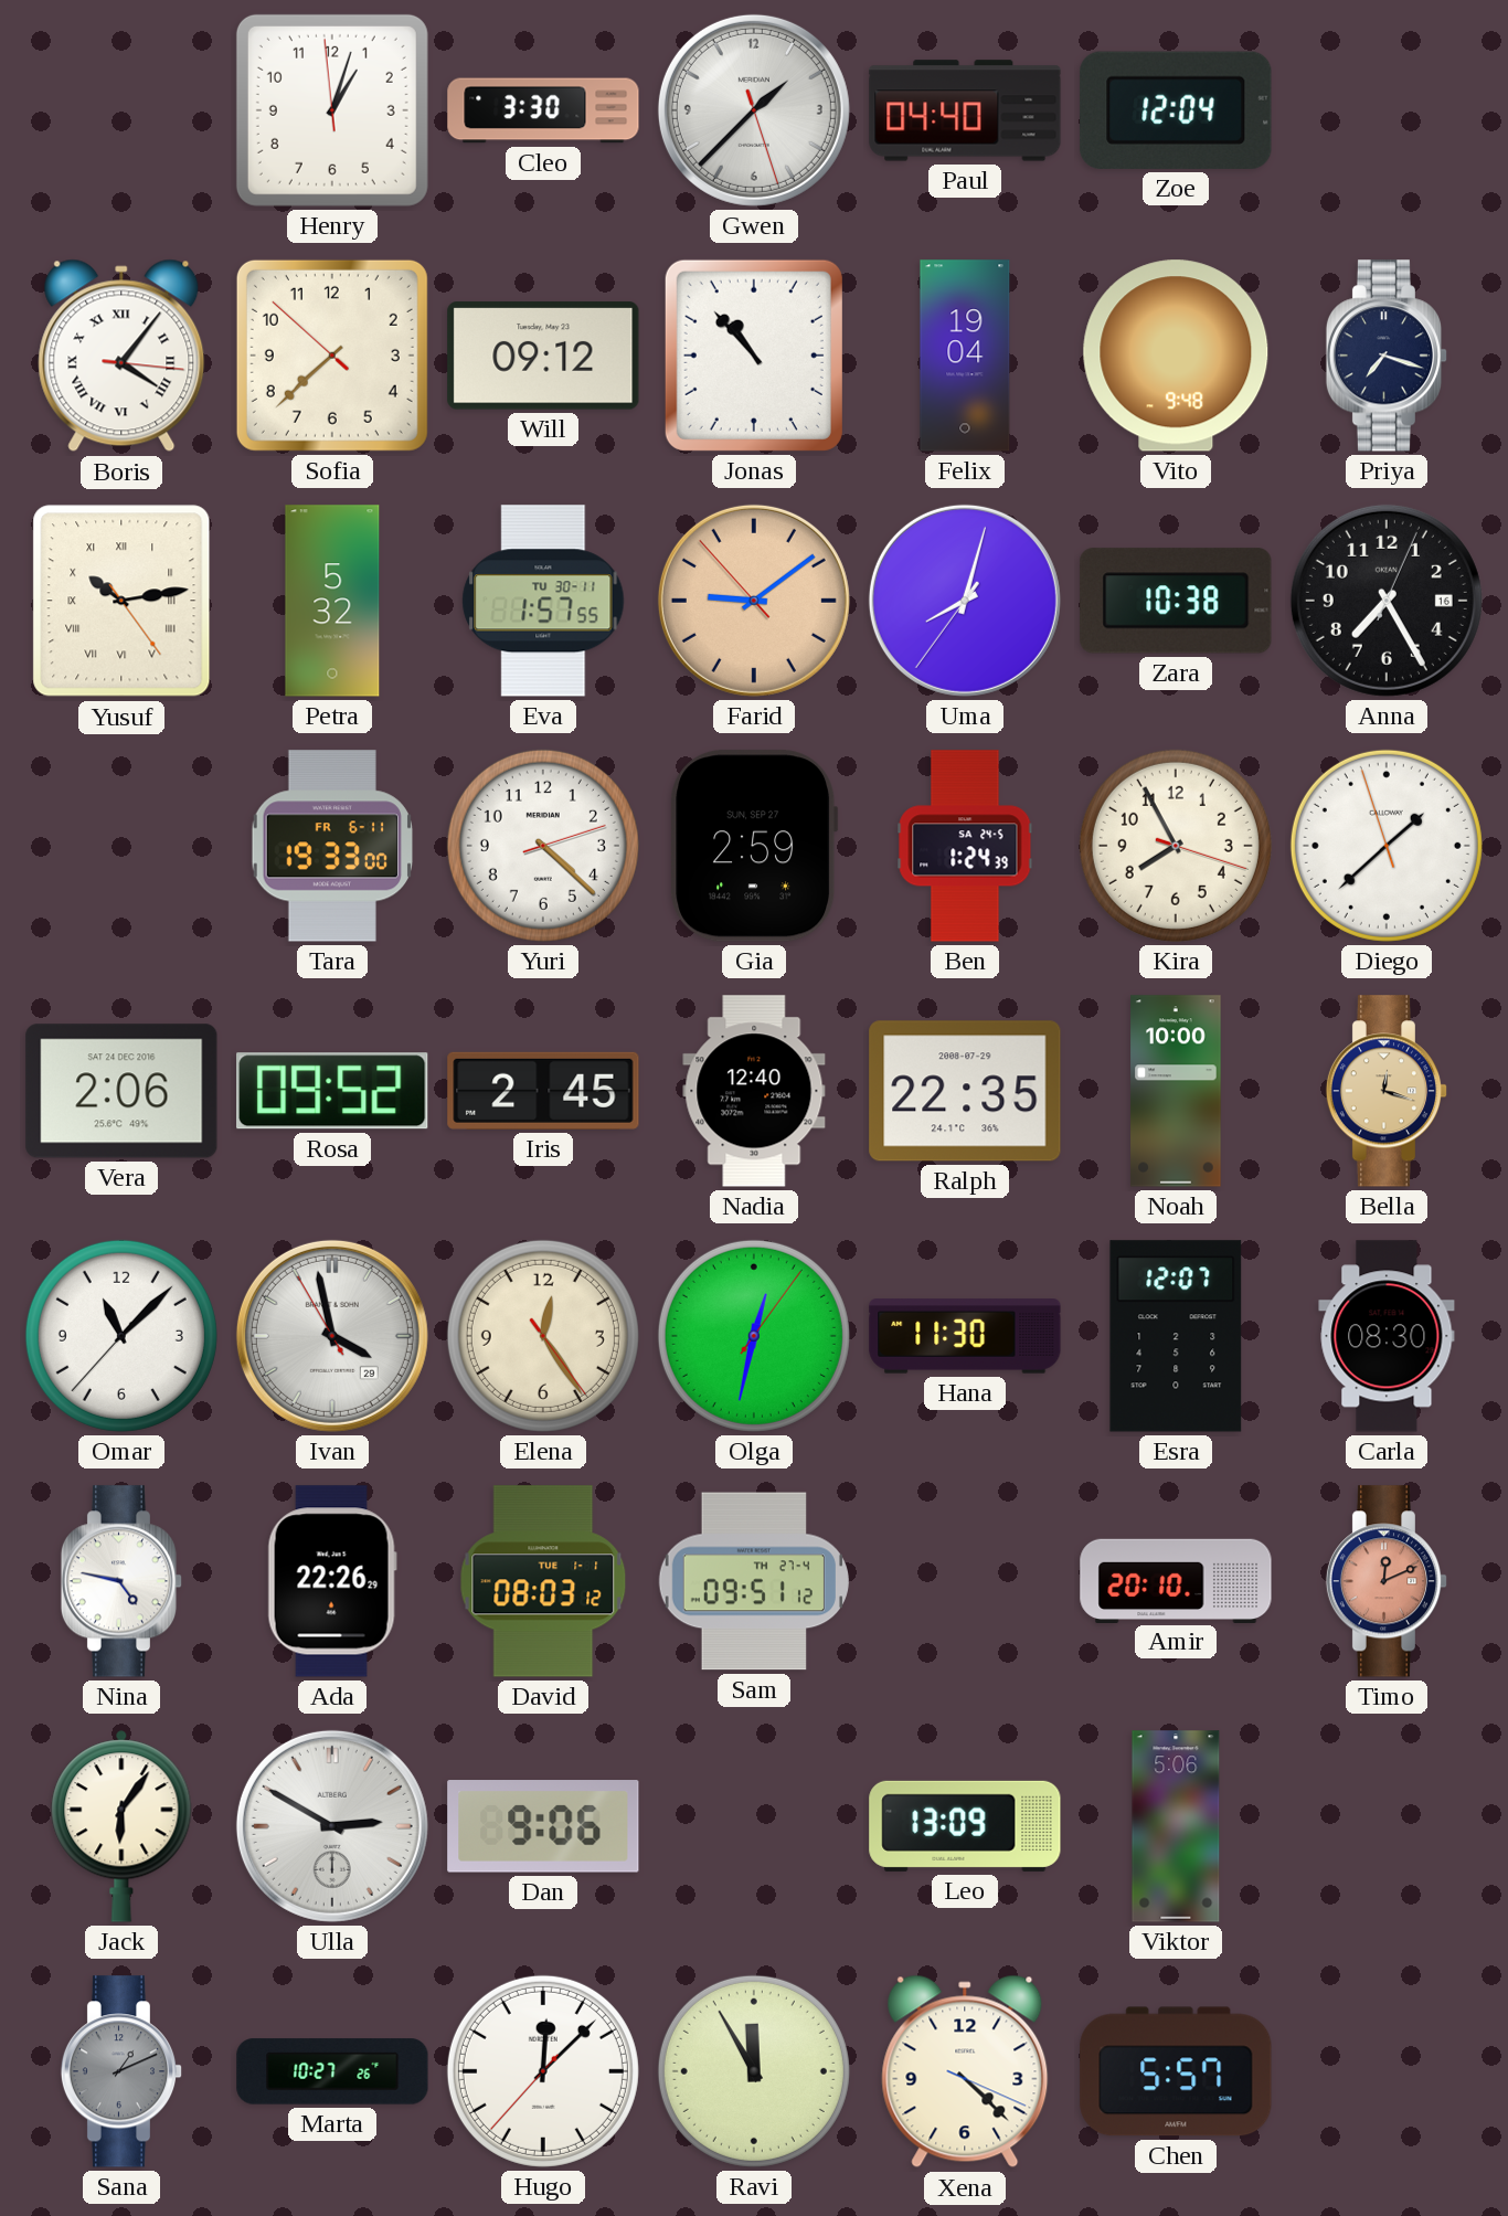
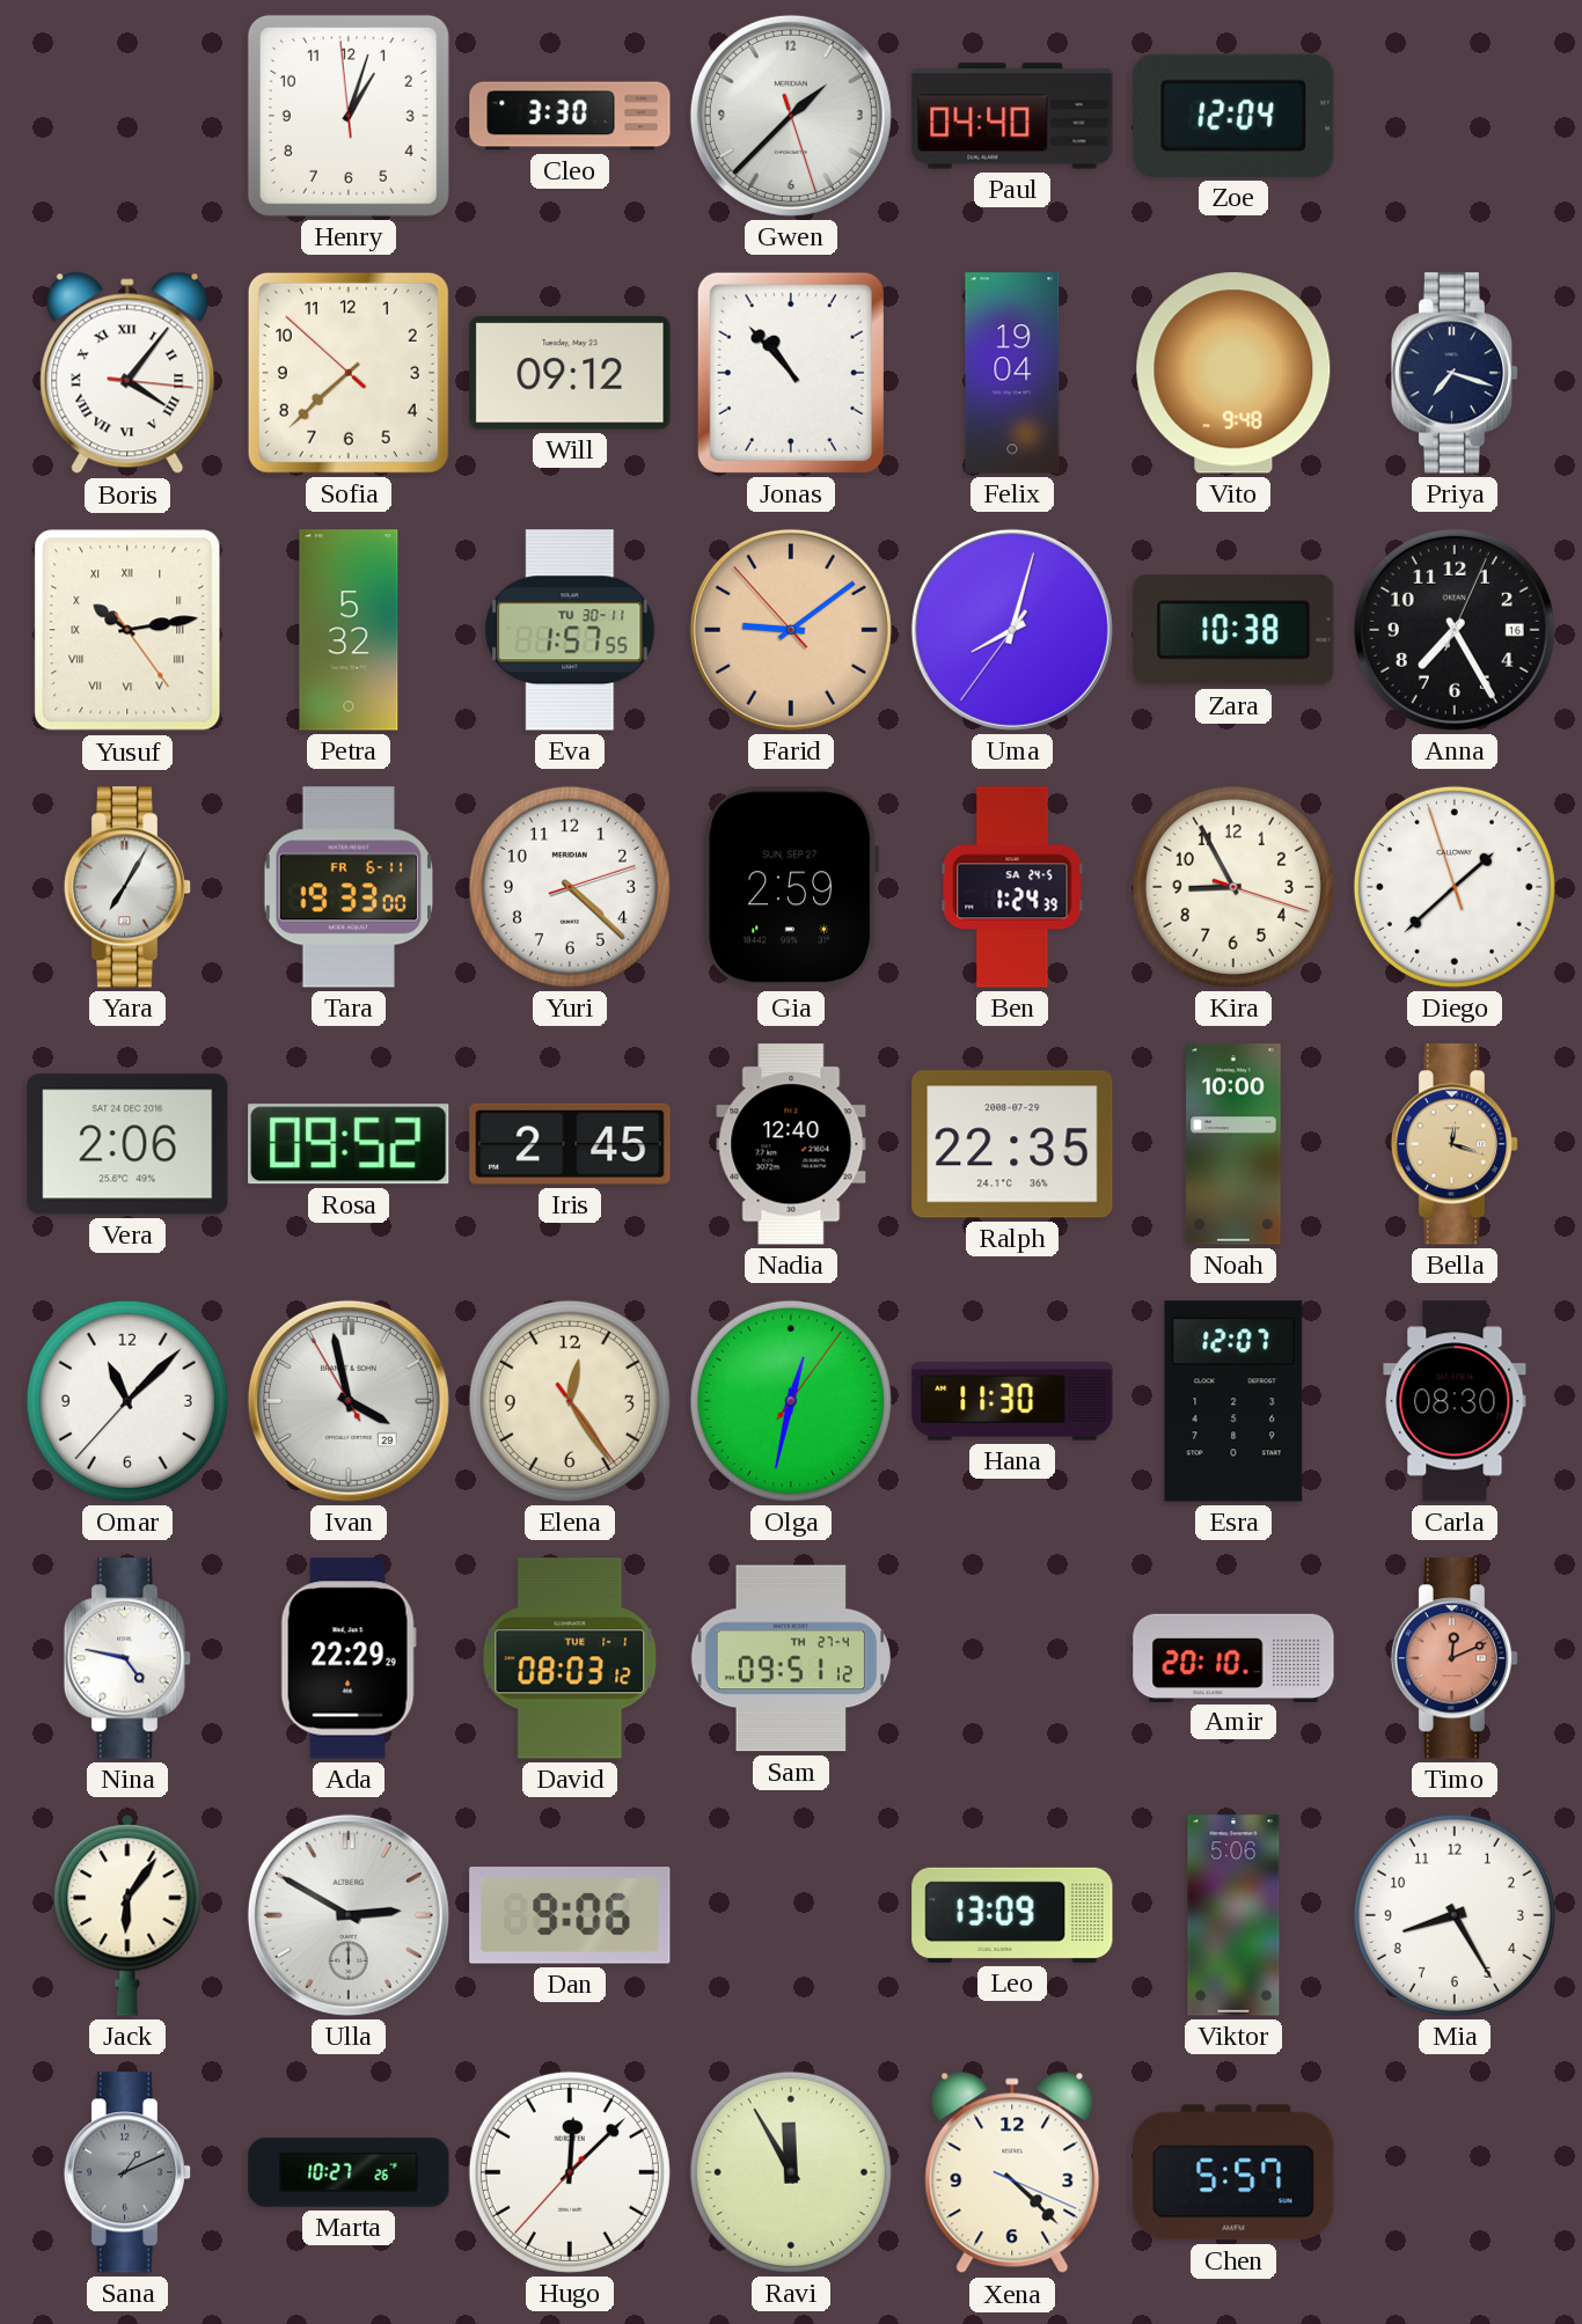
Yara: none -> 7:05 (127, 887)
Kira: 7:55 -> 8:55 (1233, 887)
Ada: 22:26 -> 22:29 (349, 1658)
Mia: none -> 8:25 (1455, 1915)
